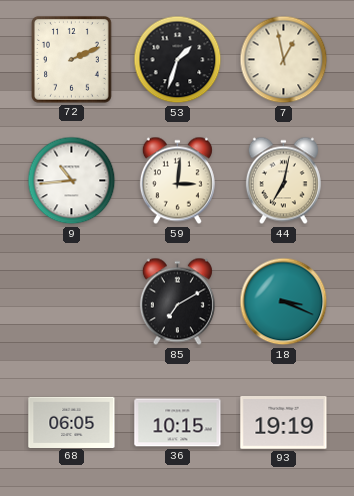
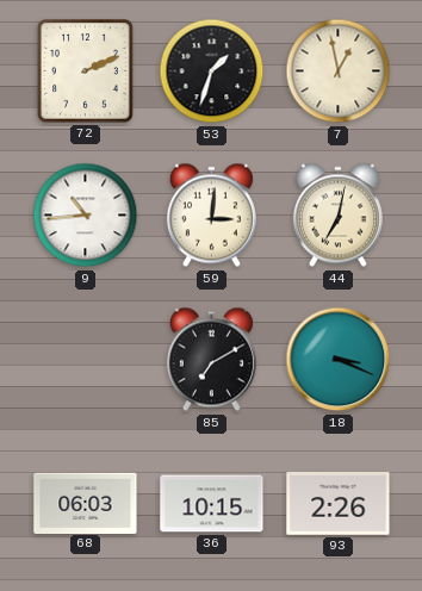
68: 06:05 -> 06:03 (86, 503)
93: 19:19 -> 2:26 (339, 504)
